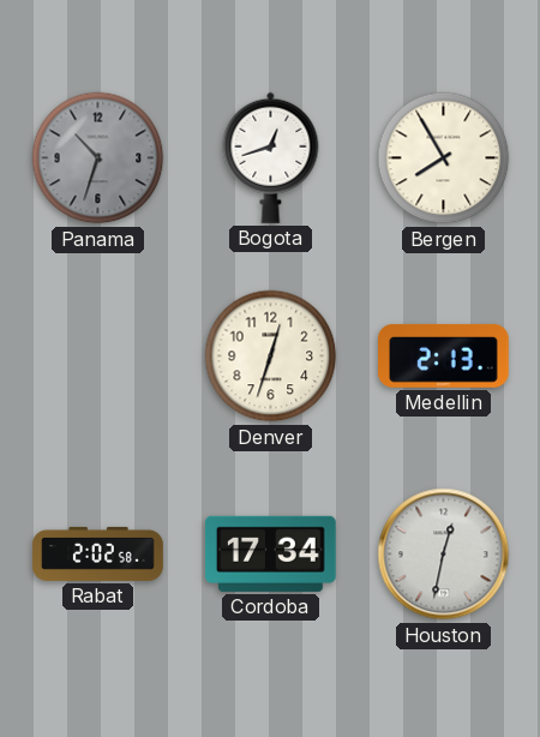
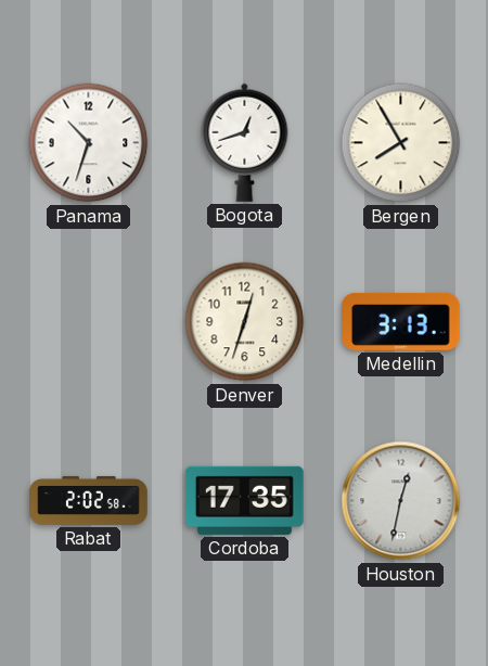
Panama dial: grey -> white (89, 143)
Medellin: 2:13 -> 3:13 (401, 321)
Cordoba: 17:34 -> 17:35 (244, 500)
